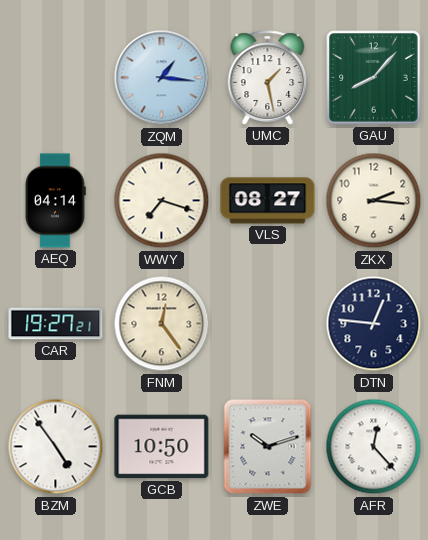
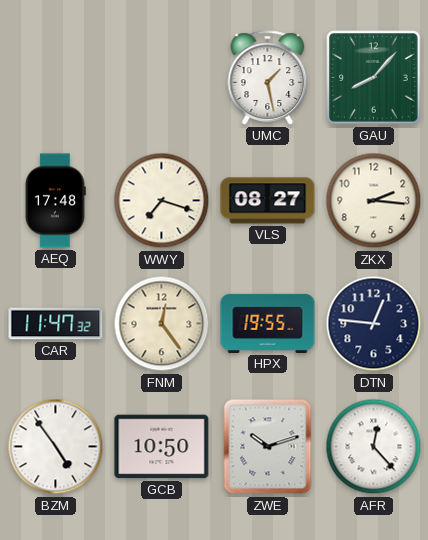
ZQM: 1:16 -> none (162, 78)
AEQ: 04:14 -> 17:48 (56, 201)
CAR: 19:27 -> 11:47 (56, 324)
HPX: none -> 19:55 (268, 323)
